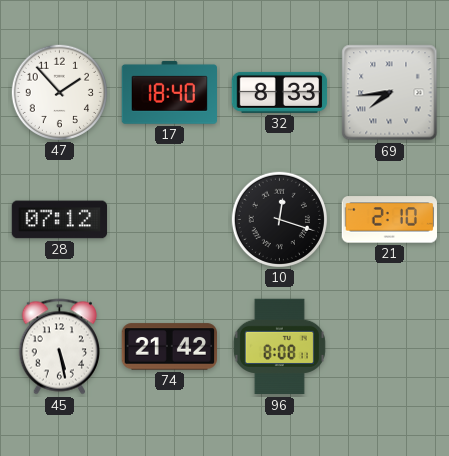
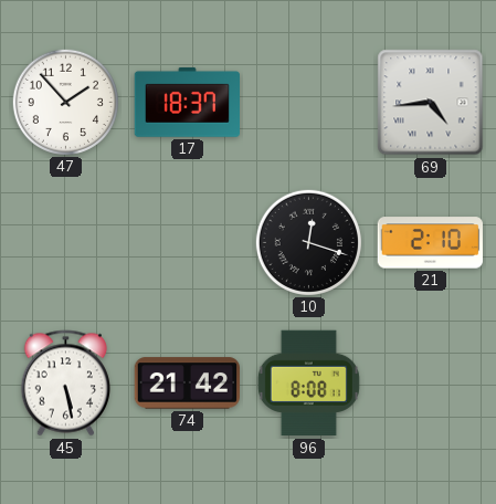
17: 18:40 -> 18:37 (187, 103)
32: 8:33 -> none (280, 92)
69: 7:44 -> 4:44 (431, 103)
28: 07:12 -> none (60, 220)
